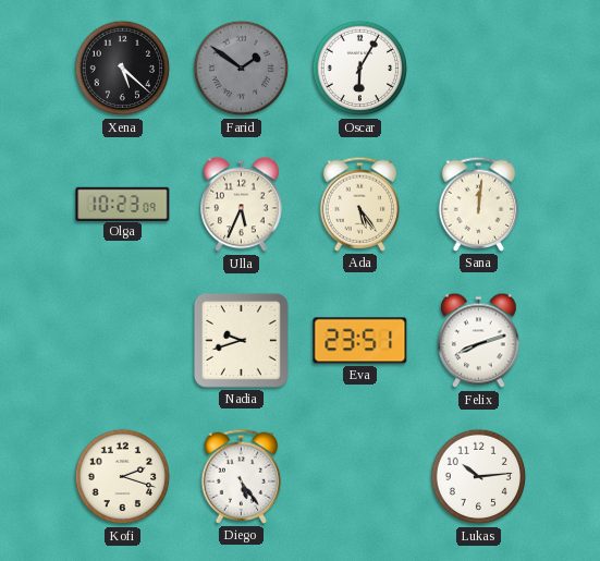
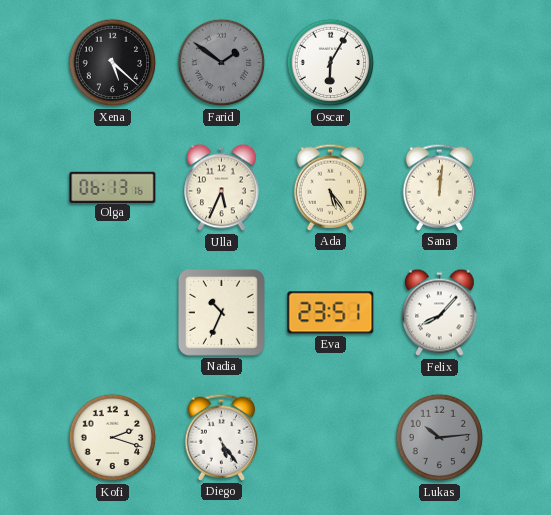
Olga: 10:23 -> 06:13 (113, 187)
Nadia: 9:42 -> 10:34 (221, 312)
Felix: 8:12 -> 8:07 (440, 313)
Lukas dial: white -> grey (440, 438)
